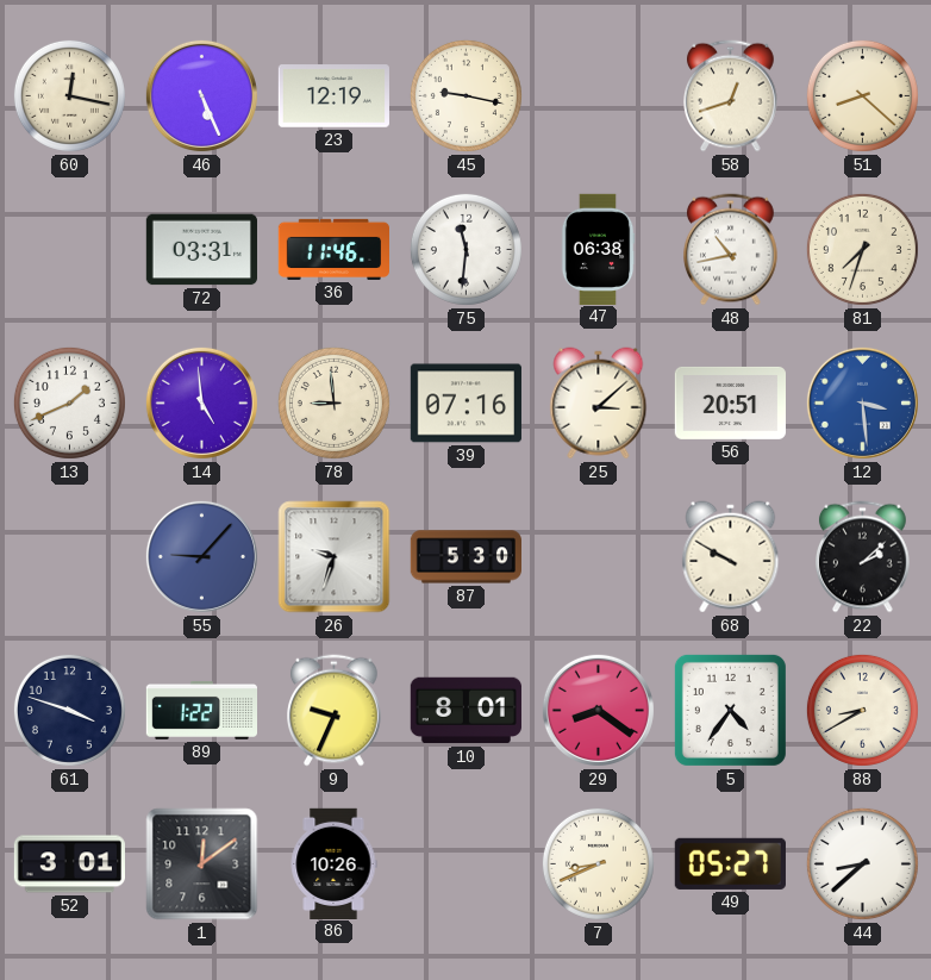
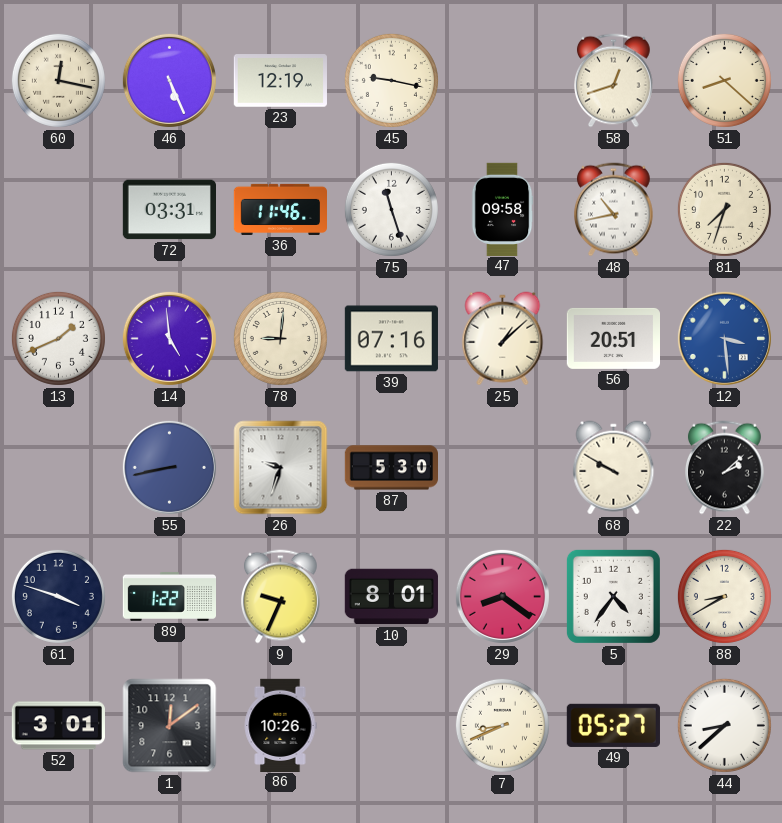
75: 11:31 -> 11:27 (391, 209)
47: 06:38 -> 09:58 (502, 209)
78: 8:59 -> 9:01 (280, 338)
25: 3:08 -> 1:08 (503, 339)
55: 9:07 -> 8:43 (169, 467)
